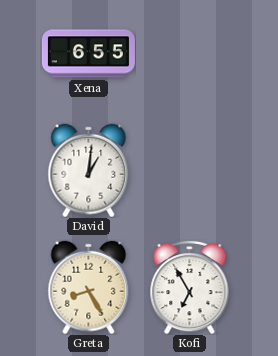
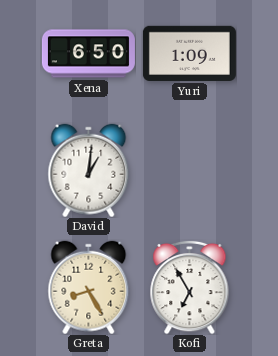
Xena: 6:55 -> 6:50 (88, 54)
Yuri: none -> 1:09 (189, 53)
